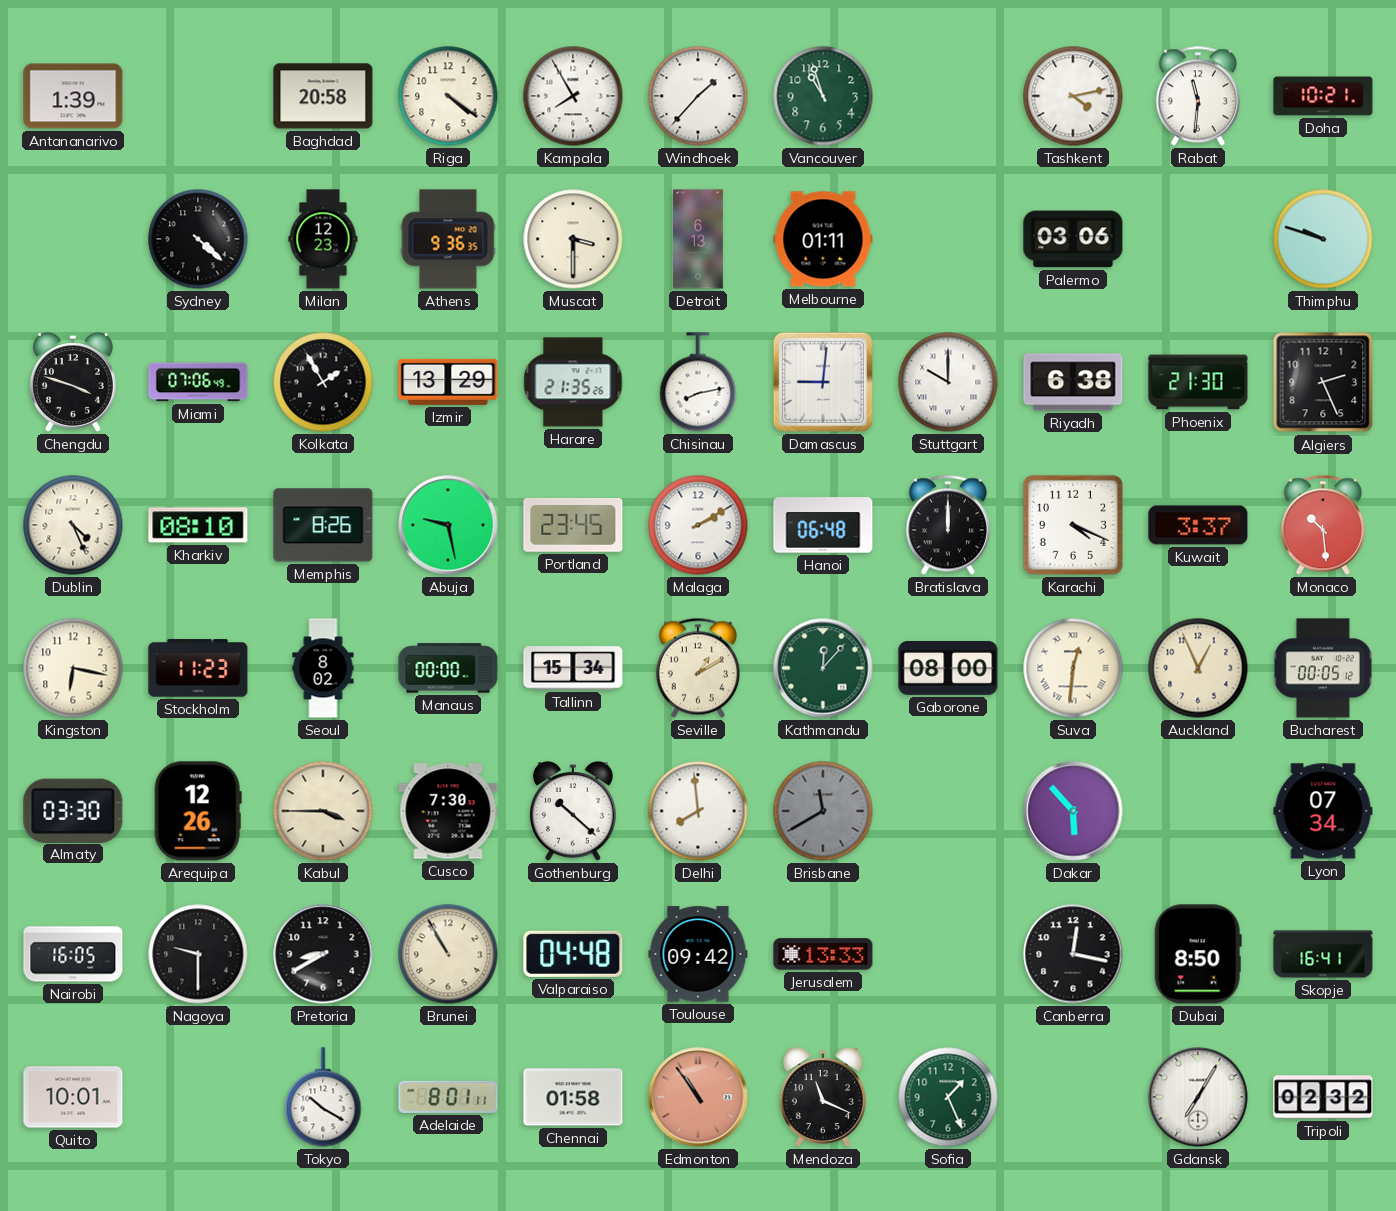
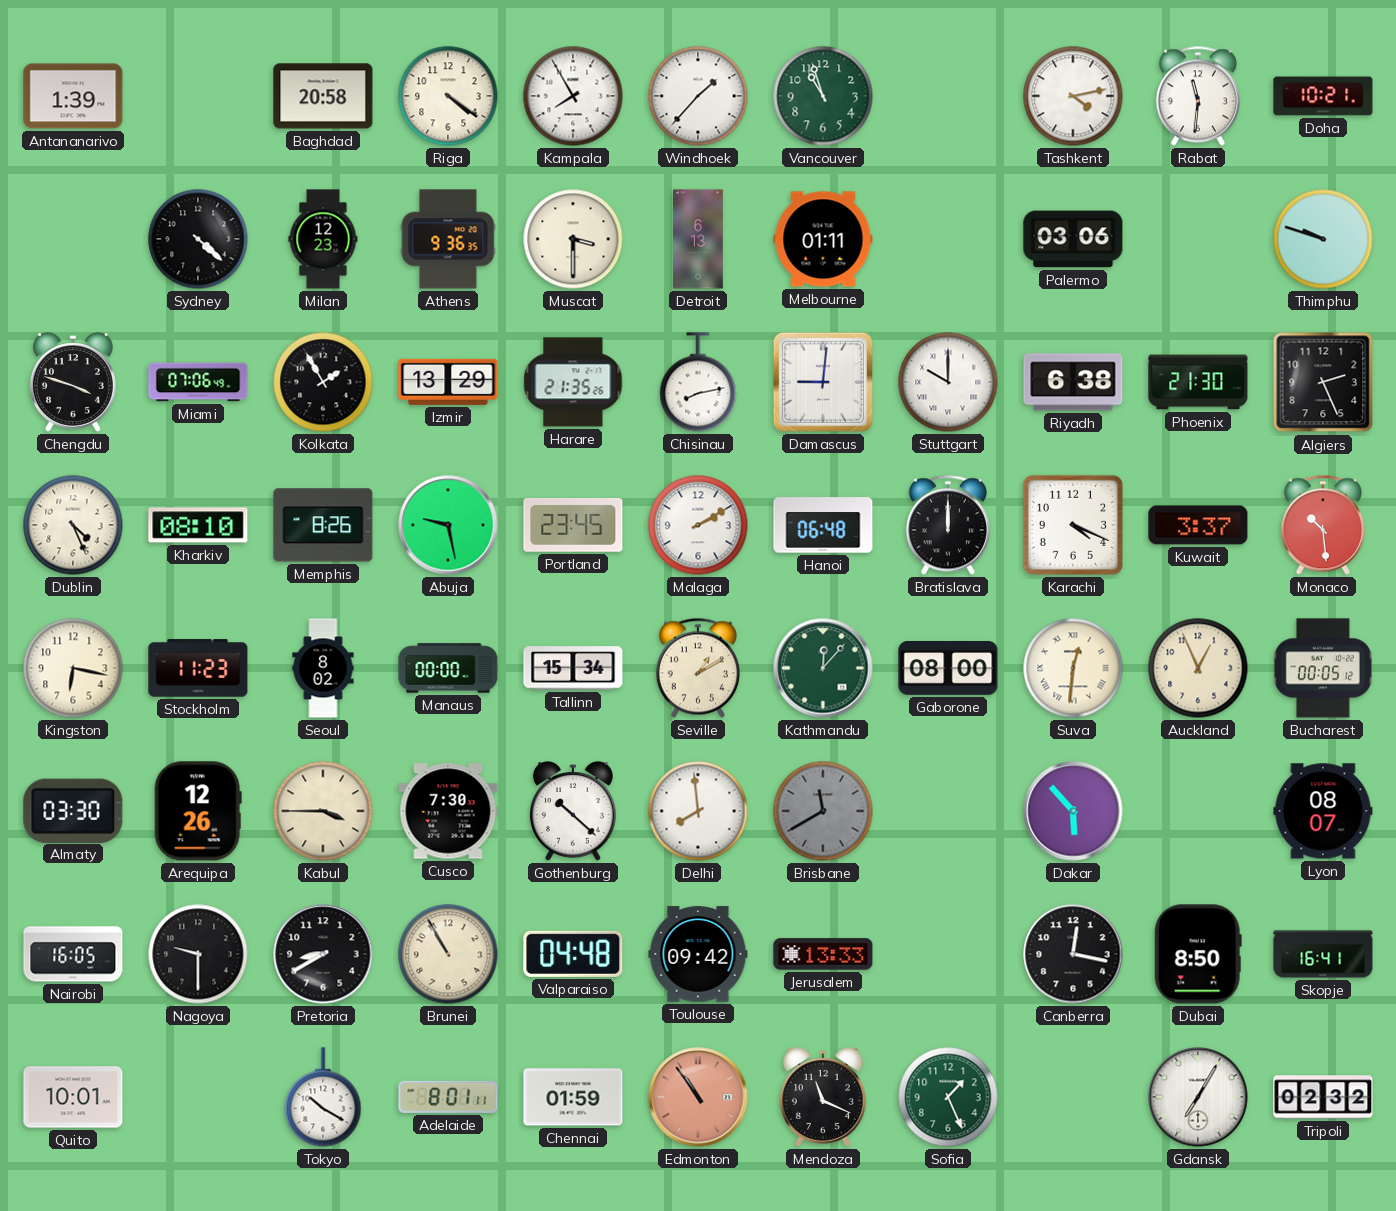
Lyon: 07:34 -> 08:07 (1323, 811)
Chennai: 01:58 -> 01:59 (573, 1097)
